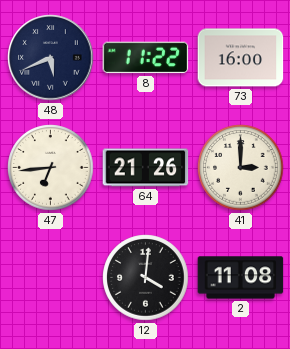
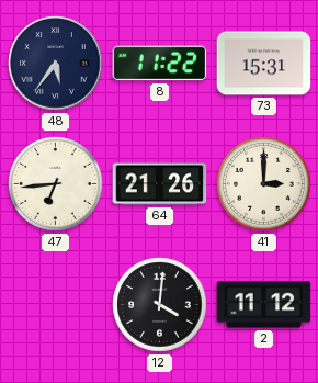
48: 5:41 -> 5:36 (56, 64)
73: 16:00 -> 15:31 (264, 64)
2: 11:08 -> 11:12 (264, 305)
